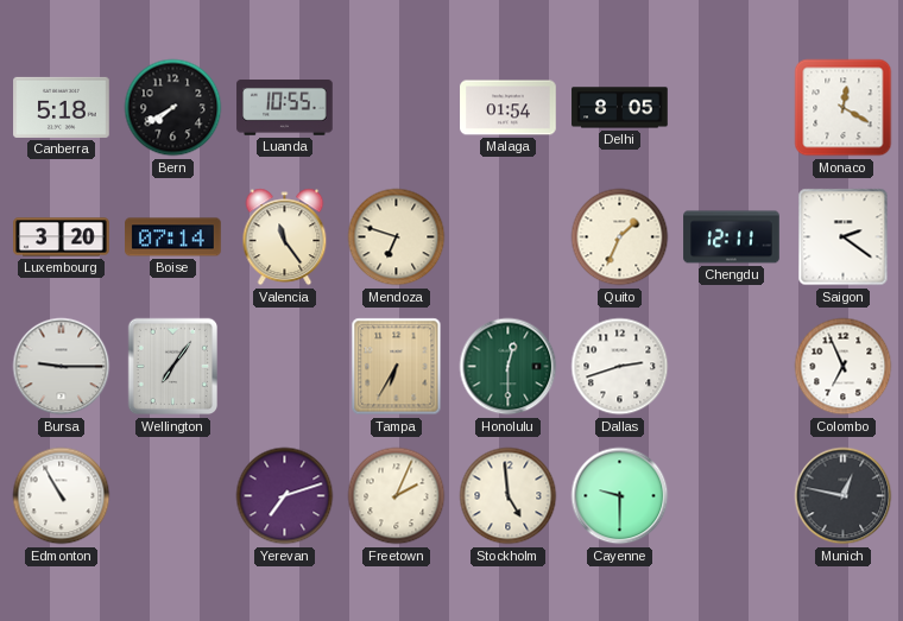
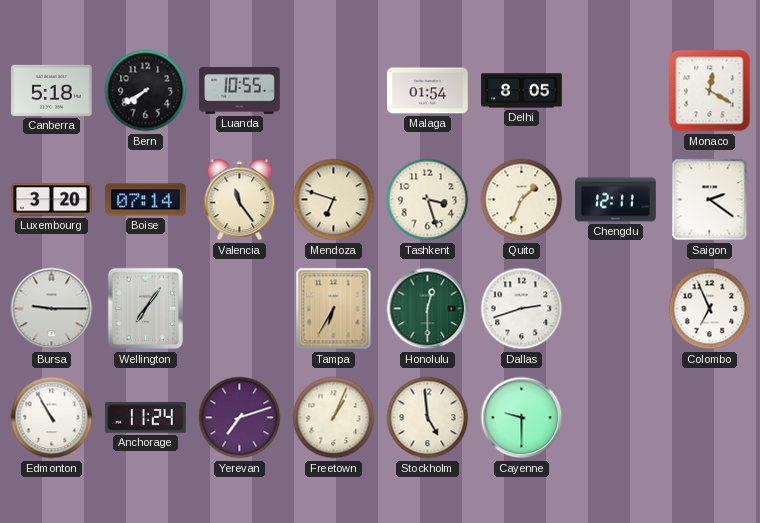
Tashkent: none -> 3:27 (428, 200)
Anchorage: none -> 11:24 (146, 418)
Freetown: 2:04 -> 1:04 (334, 418)
Munich: 12:47 -> none (844, 496)
